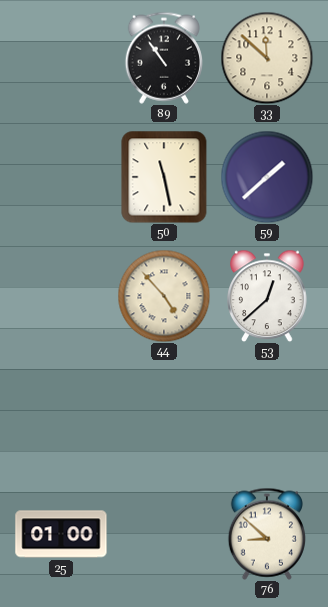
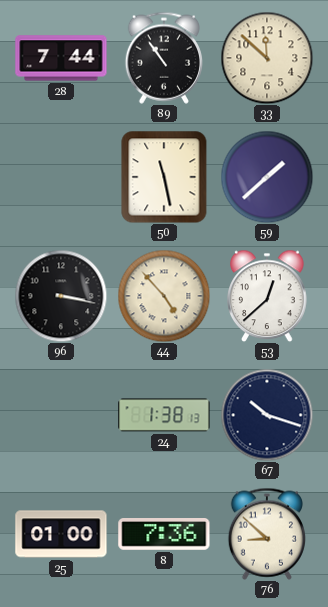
28: none -> 7:44 (61, 58)
96: none -> 3:17 (61, 296)
24: none -> 1:38 (164, 415)
67: none -> 10:18 (267, 415)
8: none -> 7:36 (164, 535)
